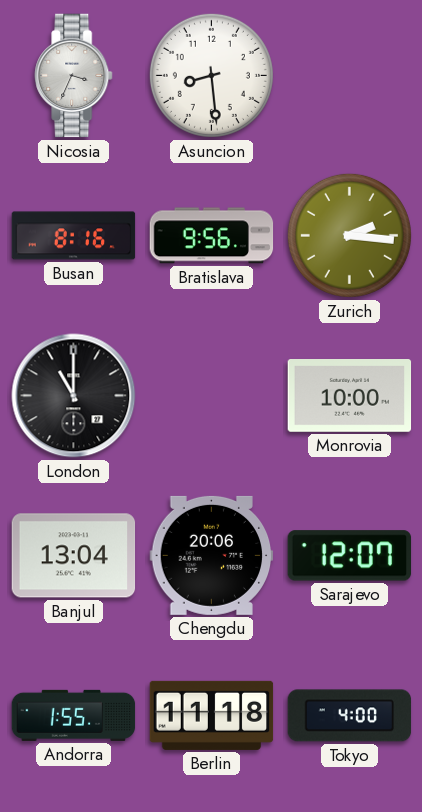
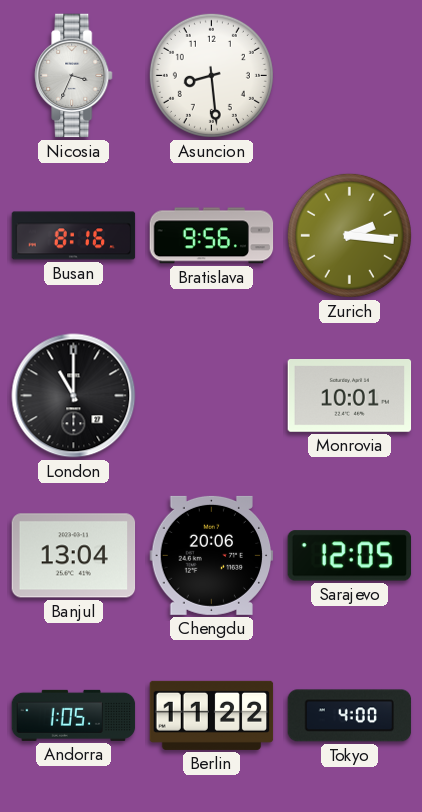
Monrovia: 10:00 -> 10:01 (350, 396)
Sarajevo: 12:07 -> 12:05 (350, 556)
Andorra: 1:55 -> 1:05 (74, 715)
Berlin: 11:18 -> 11:22 (212, 715)
